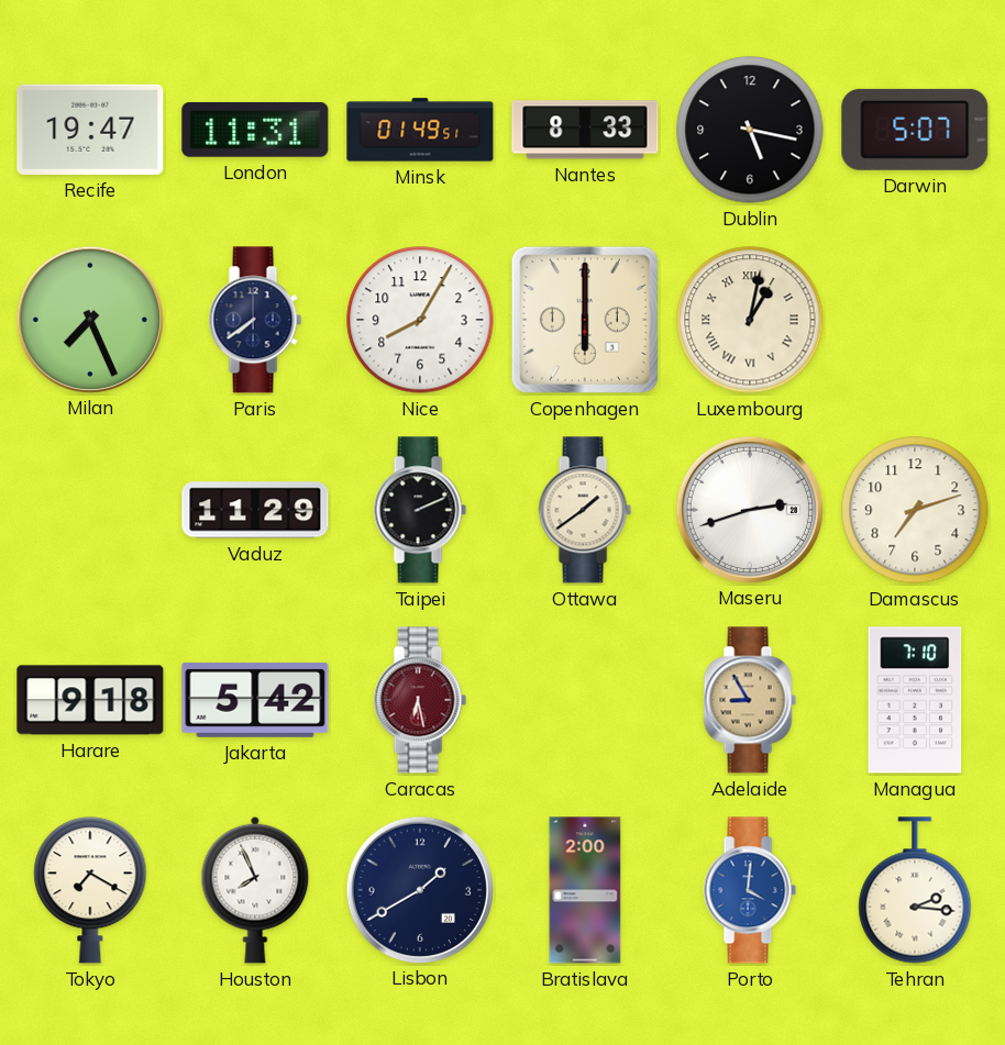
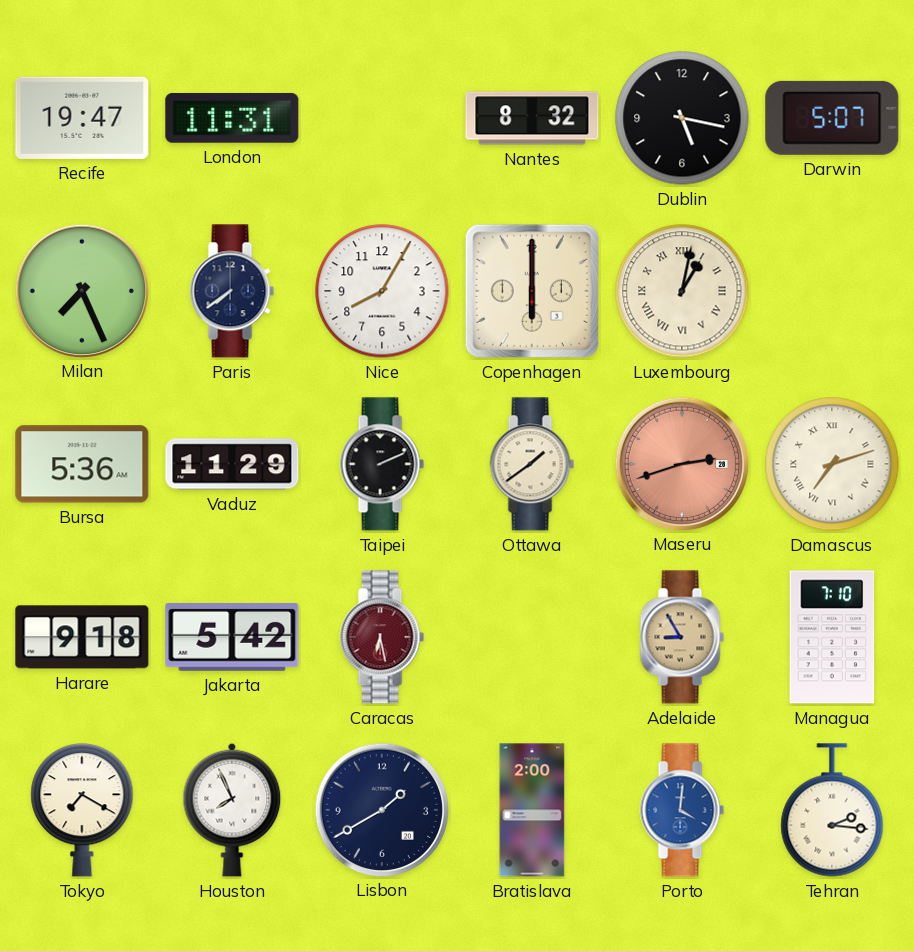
Minsk: 01:49 -> none (420, 130)
Nantes: 8:33 -> 8:32 (532, 118)
Bursa: none -> 5:36 (82, 464)
Maseru dial: white -> salmon (681, 463)
Damascus numerals: Arabic -> Roman (832, 464)
